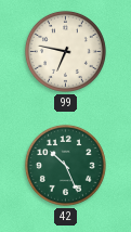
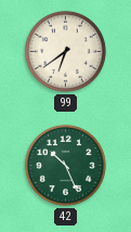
99: 6:47 -> 6:39 (65, 51)
